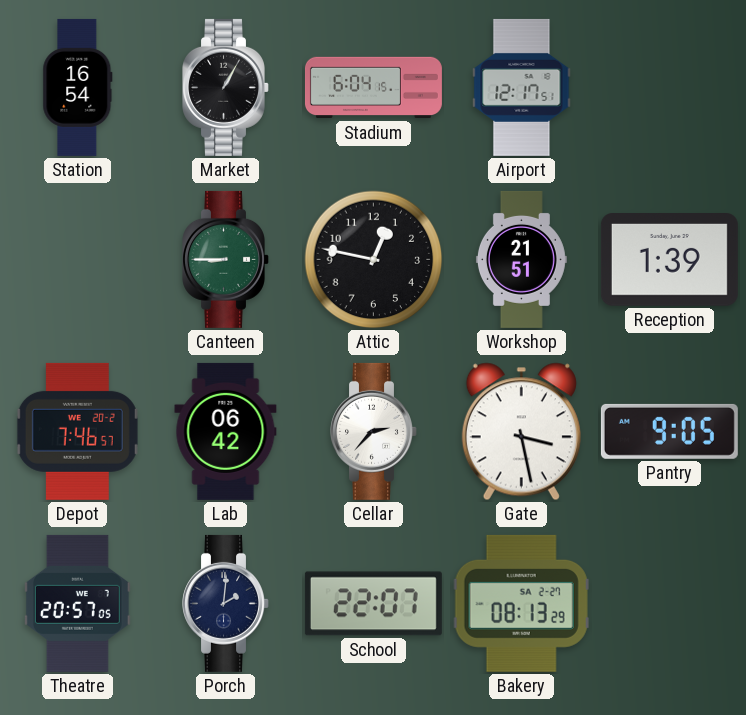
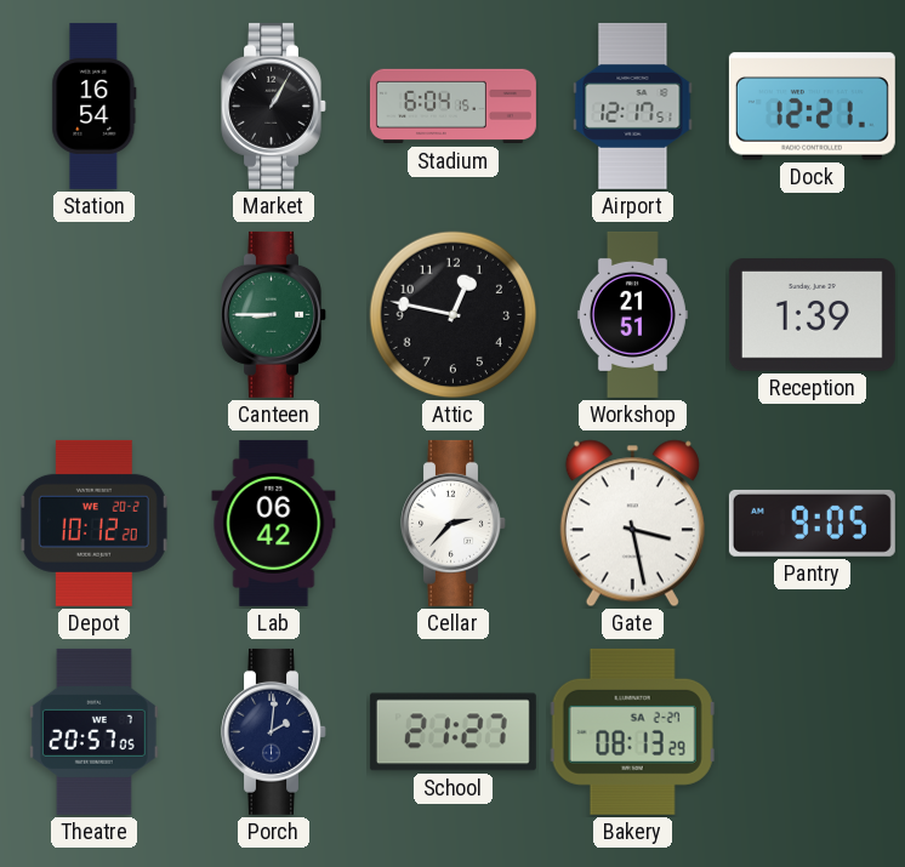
Dock: none -> 12:21 (812, 107)
Depot: 7:46 -> 10:12 (93, 523)
School: 22:07 -> 21:27 (452, 732)
